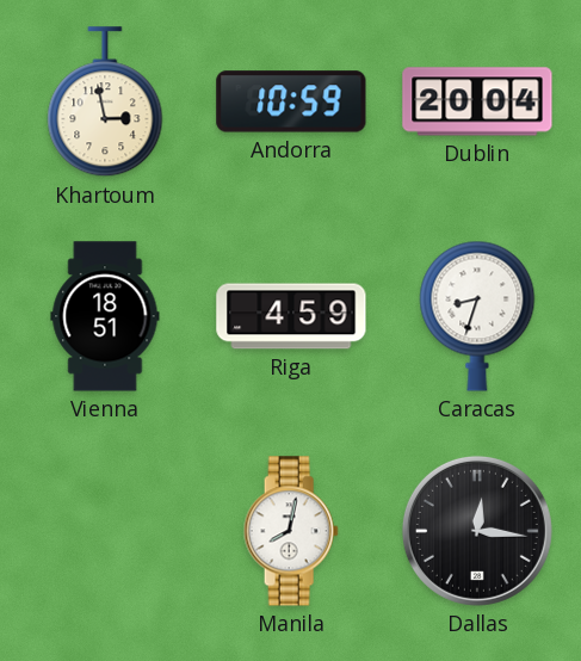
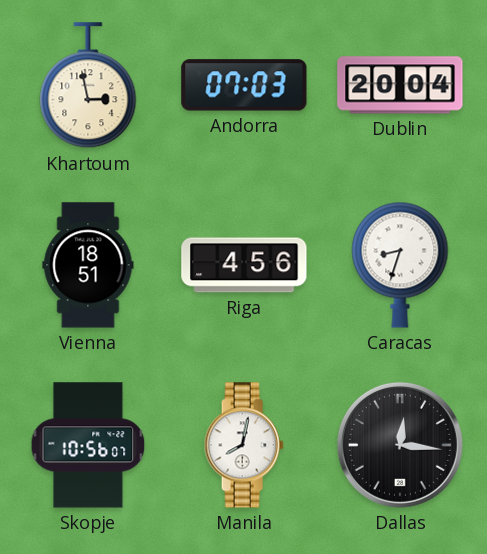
Andorra: 10:59 -> 07:03 (244, 85)
Riga: 4:59 -> 4:56 (244, 265)
Skopje: none -> 10:56 (88, 445)
